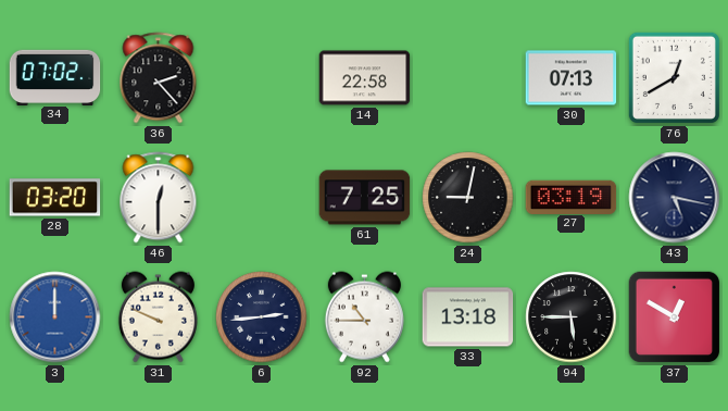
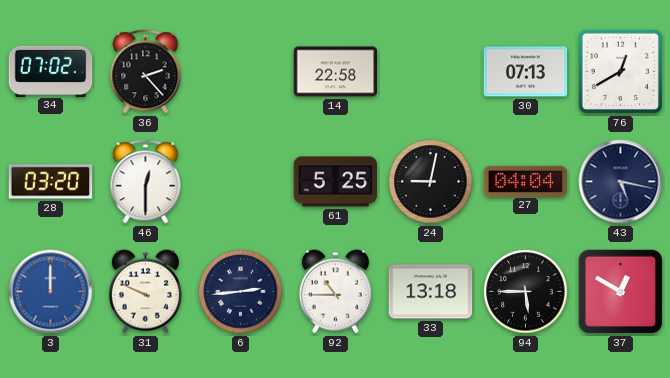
61: 7:25 -> 5:25 (336, 182)
27: 03:19 -> 04:04 (526, 181)
